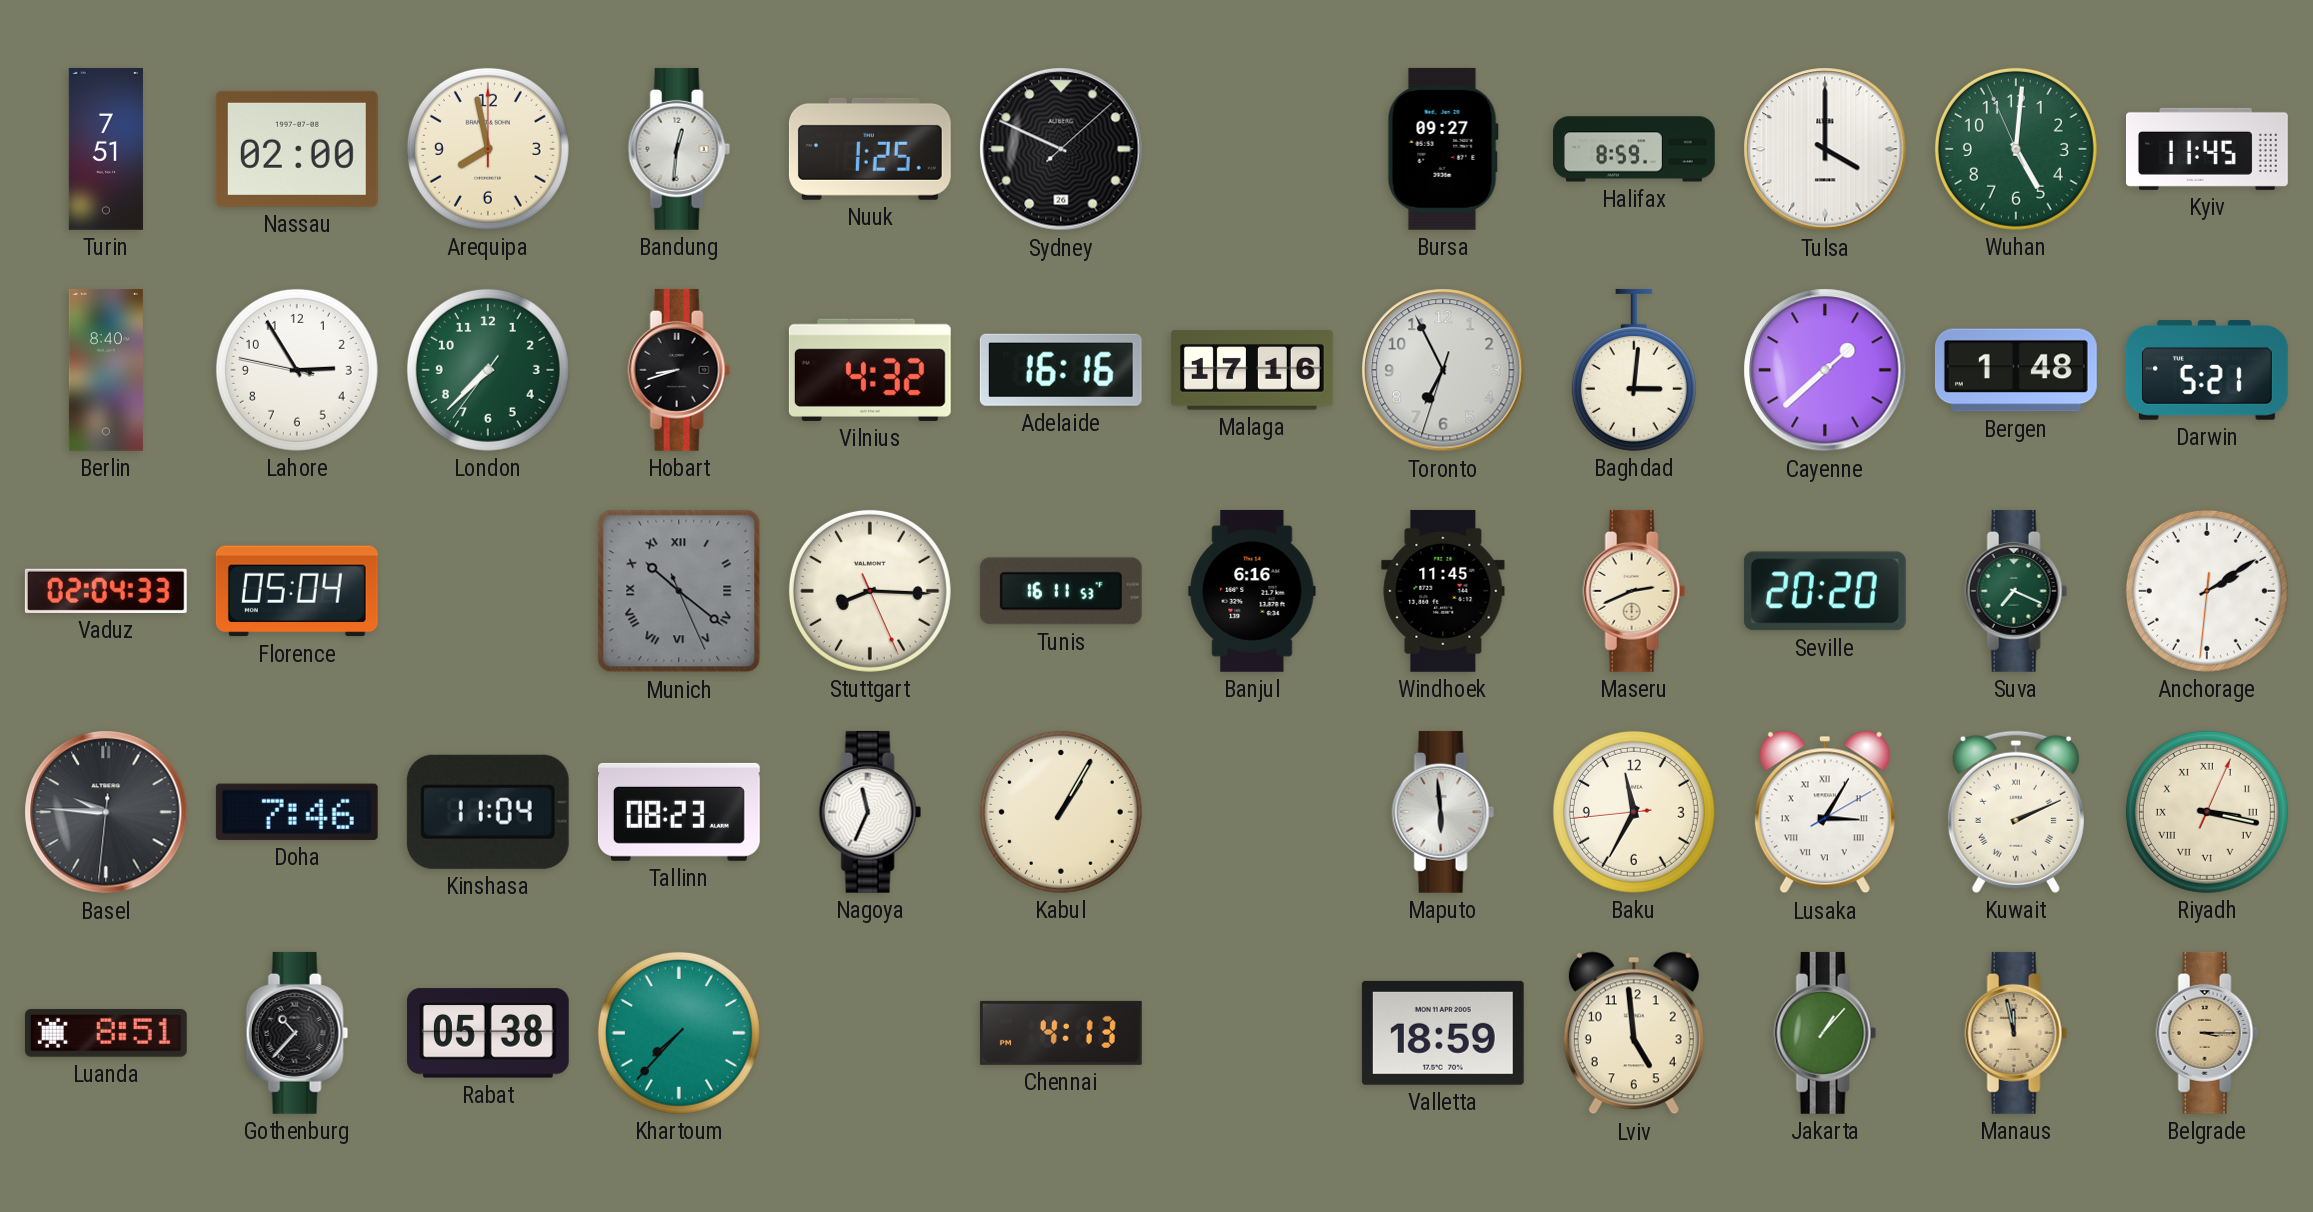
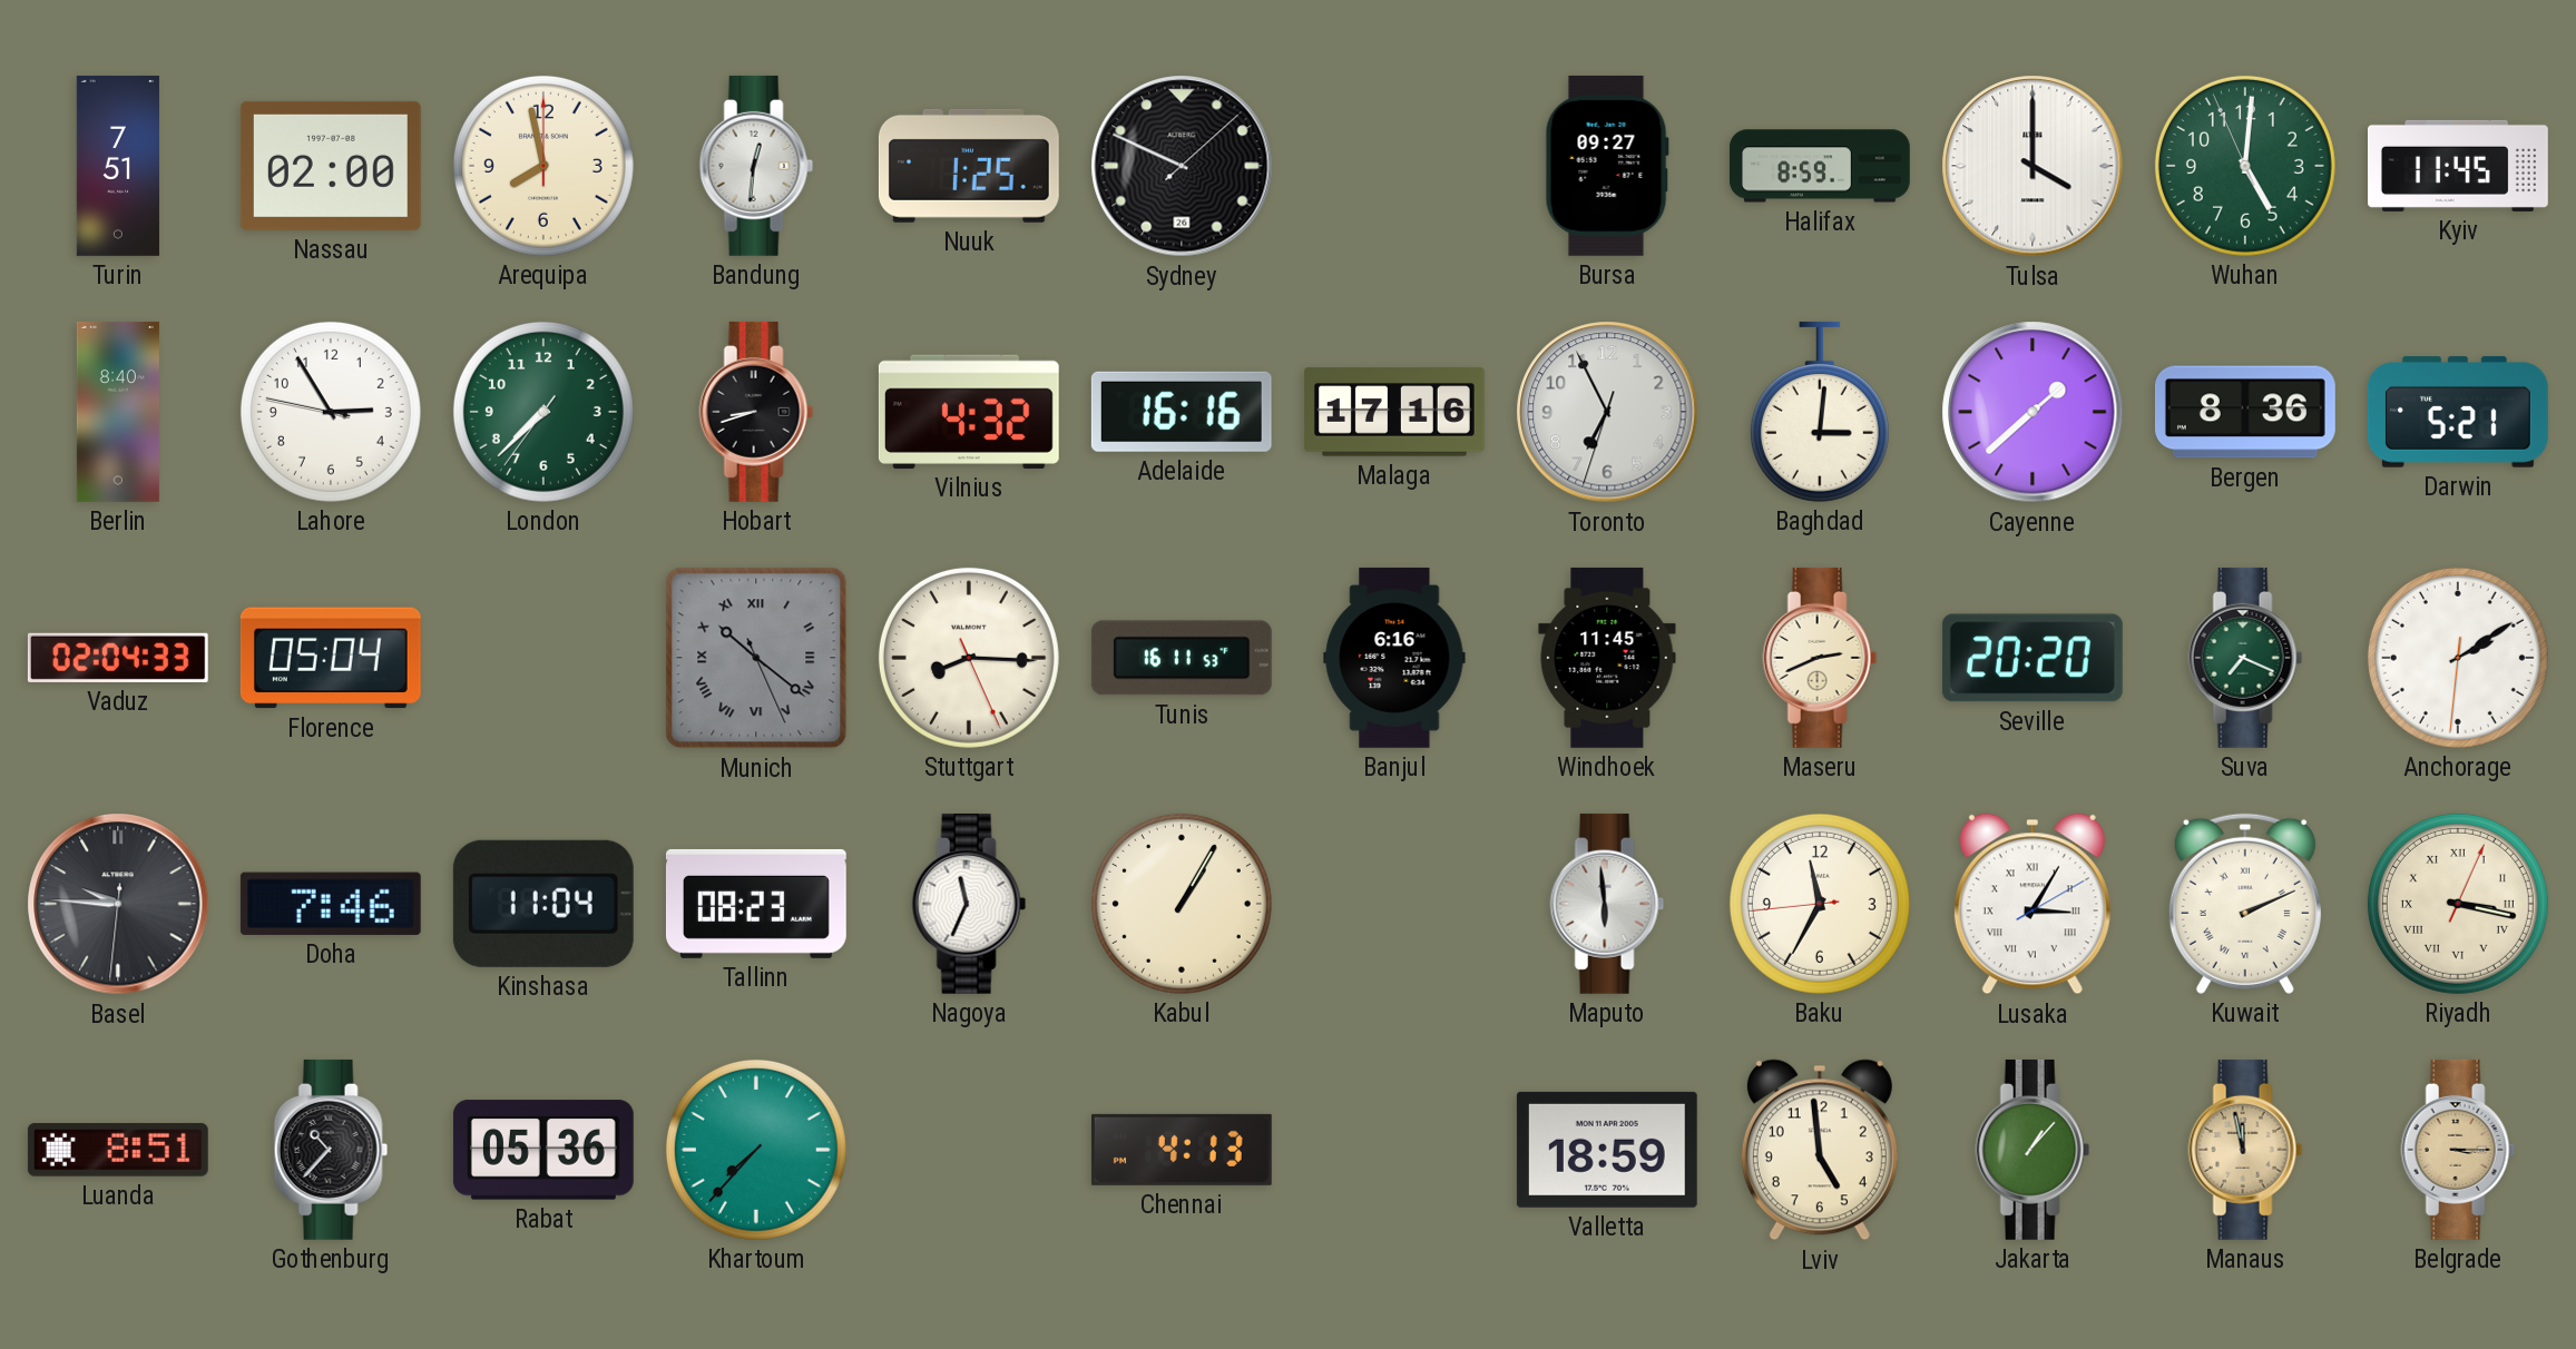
Bergen: 1:48 -> 8:36 (2245, 412)
Rabat: 05:38 -> 05:36 (543, 1150)
